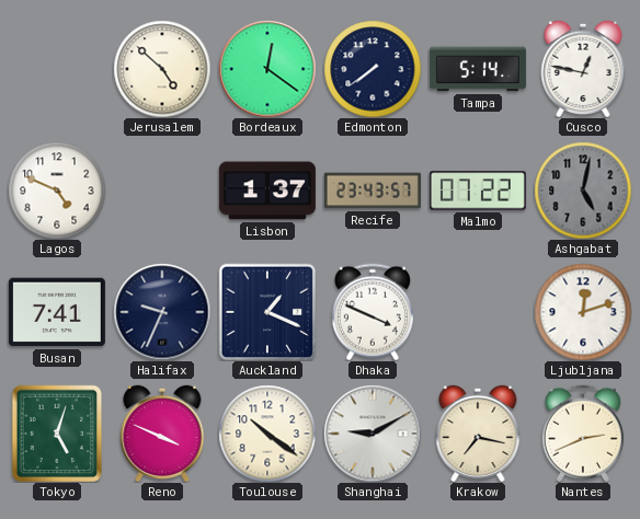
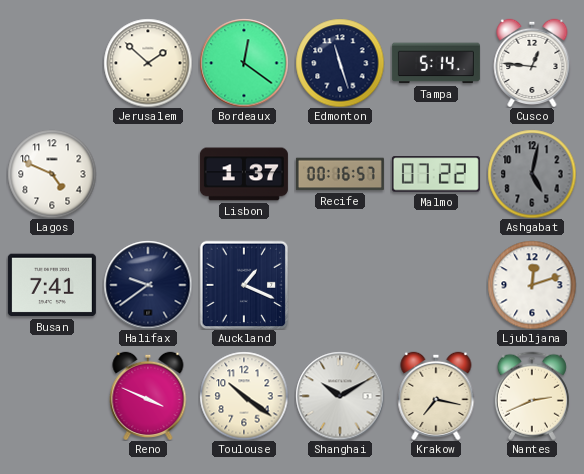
Jerusalem: 4:52 -> 1:52 (148, 63)
Edmonton: 7:39 -> 11:27 (340, 63)
Cusco: 12:47 -> 12:46 (532, 62)
Recife: 23:43 -> 00:16 (340, 174)
Halifax: 9:34 -> 9:39 (148, 285)
Dhaka: 3:49 -> none (373, 312)
Tokyo: 5:03 -> none (56, 434)
Shanghai: 9:10 -> 10:10 (340, 396)
